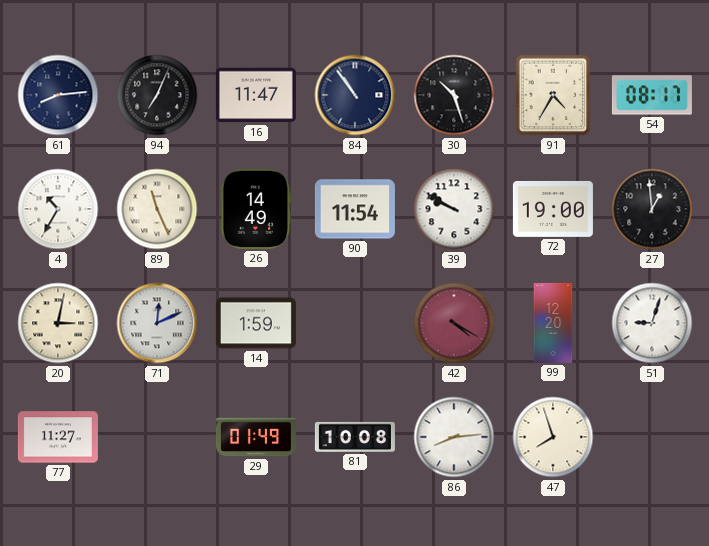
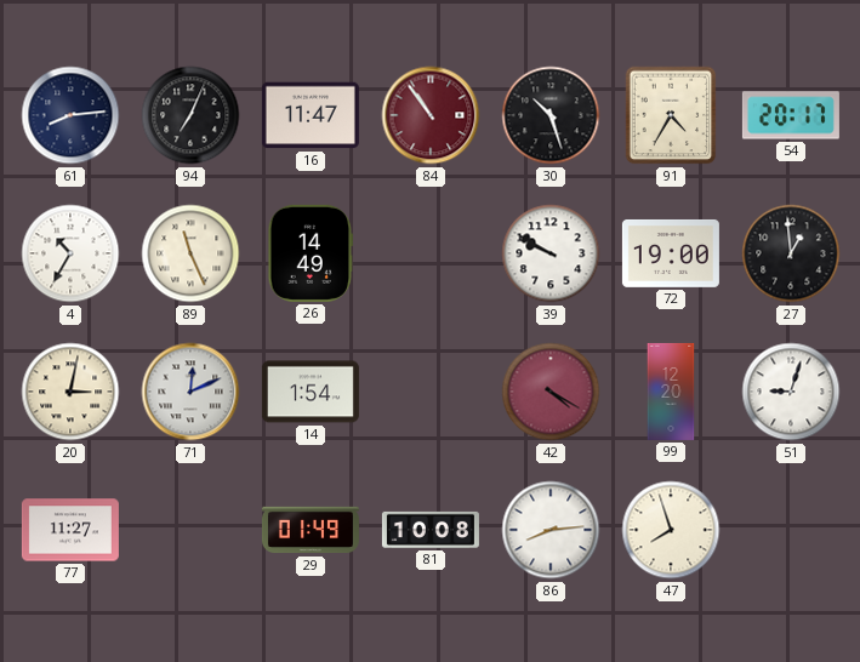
84 dial: navy -> burgundy (431, 115)
54: 08:17 -> 20:17 (791, 115)
90: 11:54 -> none (355, 209)
14: 1:59 -> 1:54 (311, 392)
